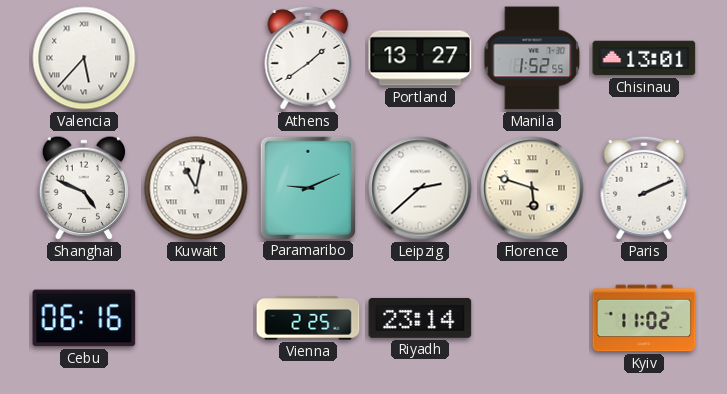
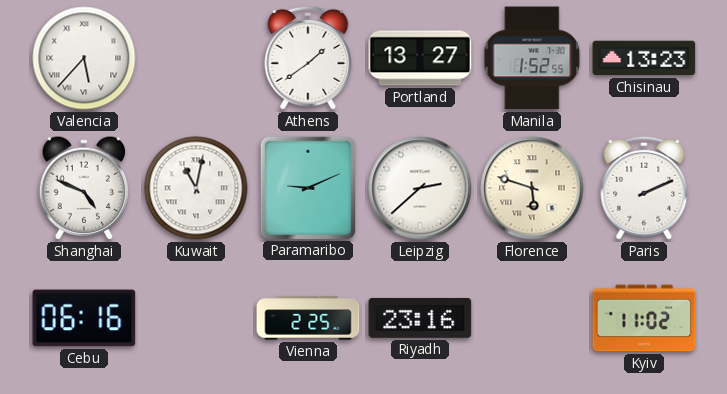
Chisinau: 13:01 -> 13:23 (644, 58)
Riyadh: 23:14 -> 23:16 (420, 318)
